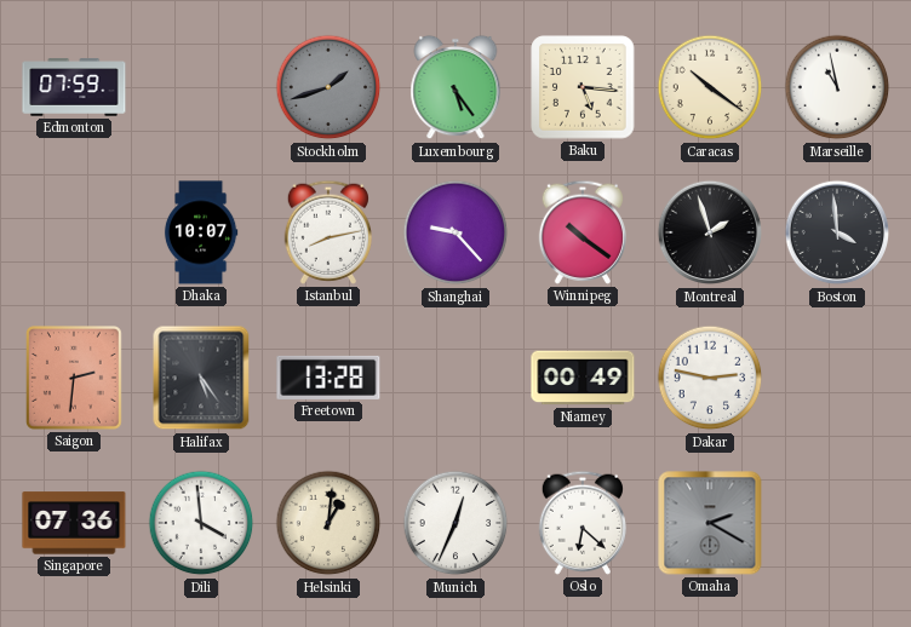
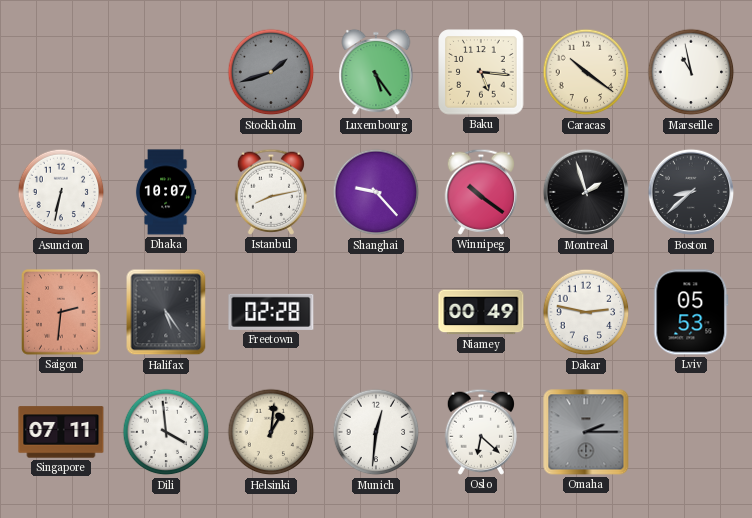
Edmonton: 07:59 -> none (74, 87)
Asuncion: none -> 6:32 (61, 192)
Boston: 3:59 -> 8:38 (691, 192)
Freetown: 13:28 -> 02:28 (271, 312)
Lviv: none -> 05:53 (691, 312)
Singapore: 07:36 -> 07:11 (61, 432)
Munich: 12:34 -> 12:31 (376, 432)
Omaha: 2:20 -> 2:15 (586, 432)
